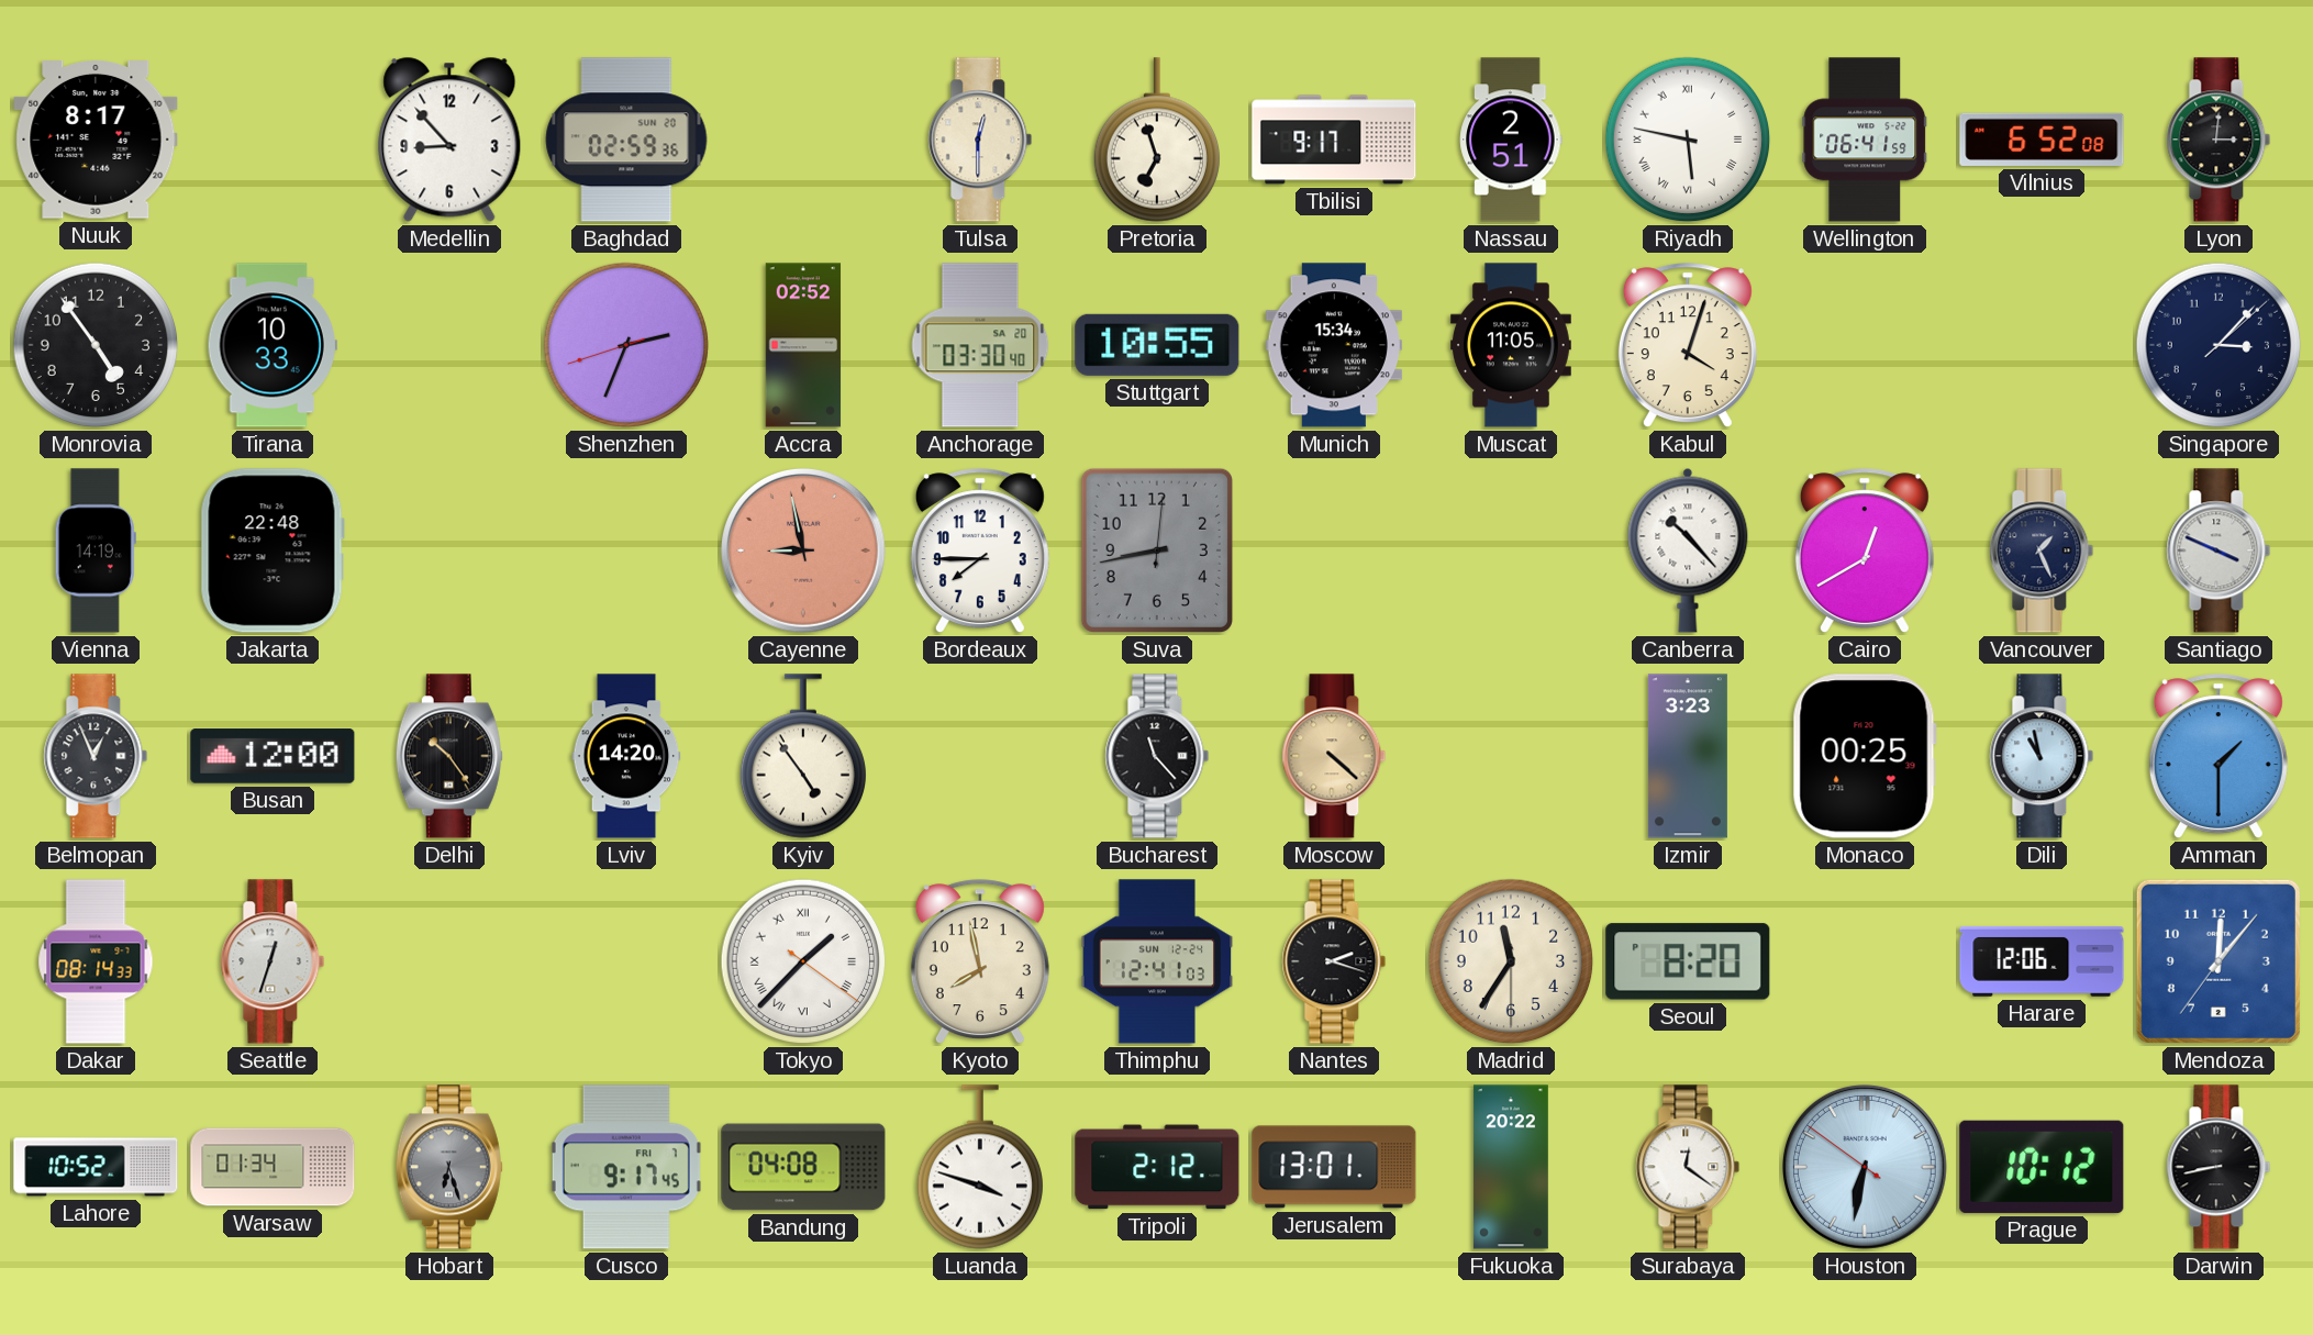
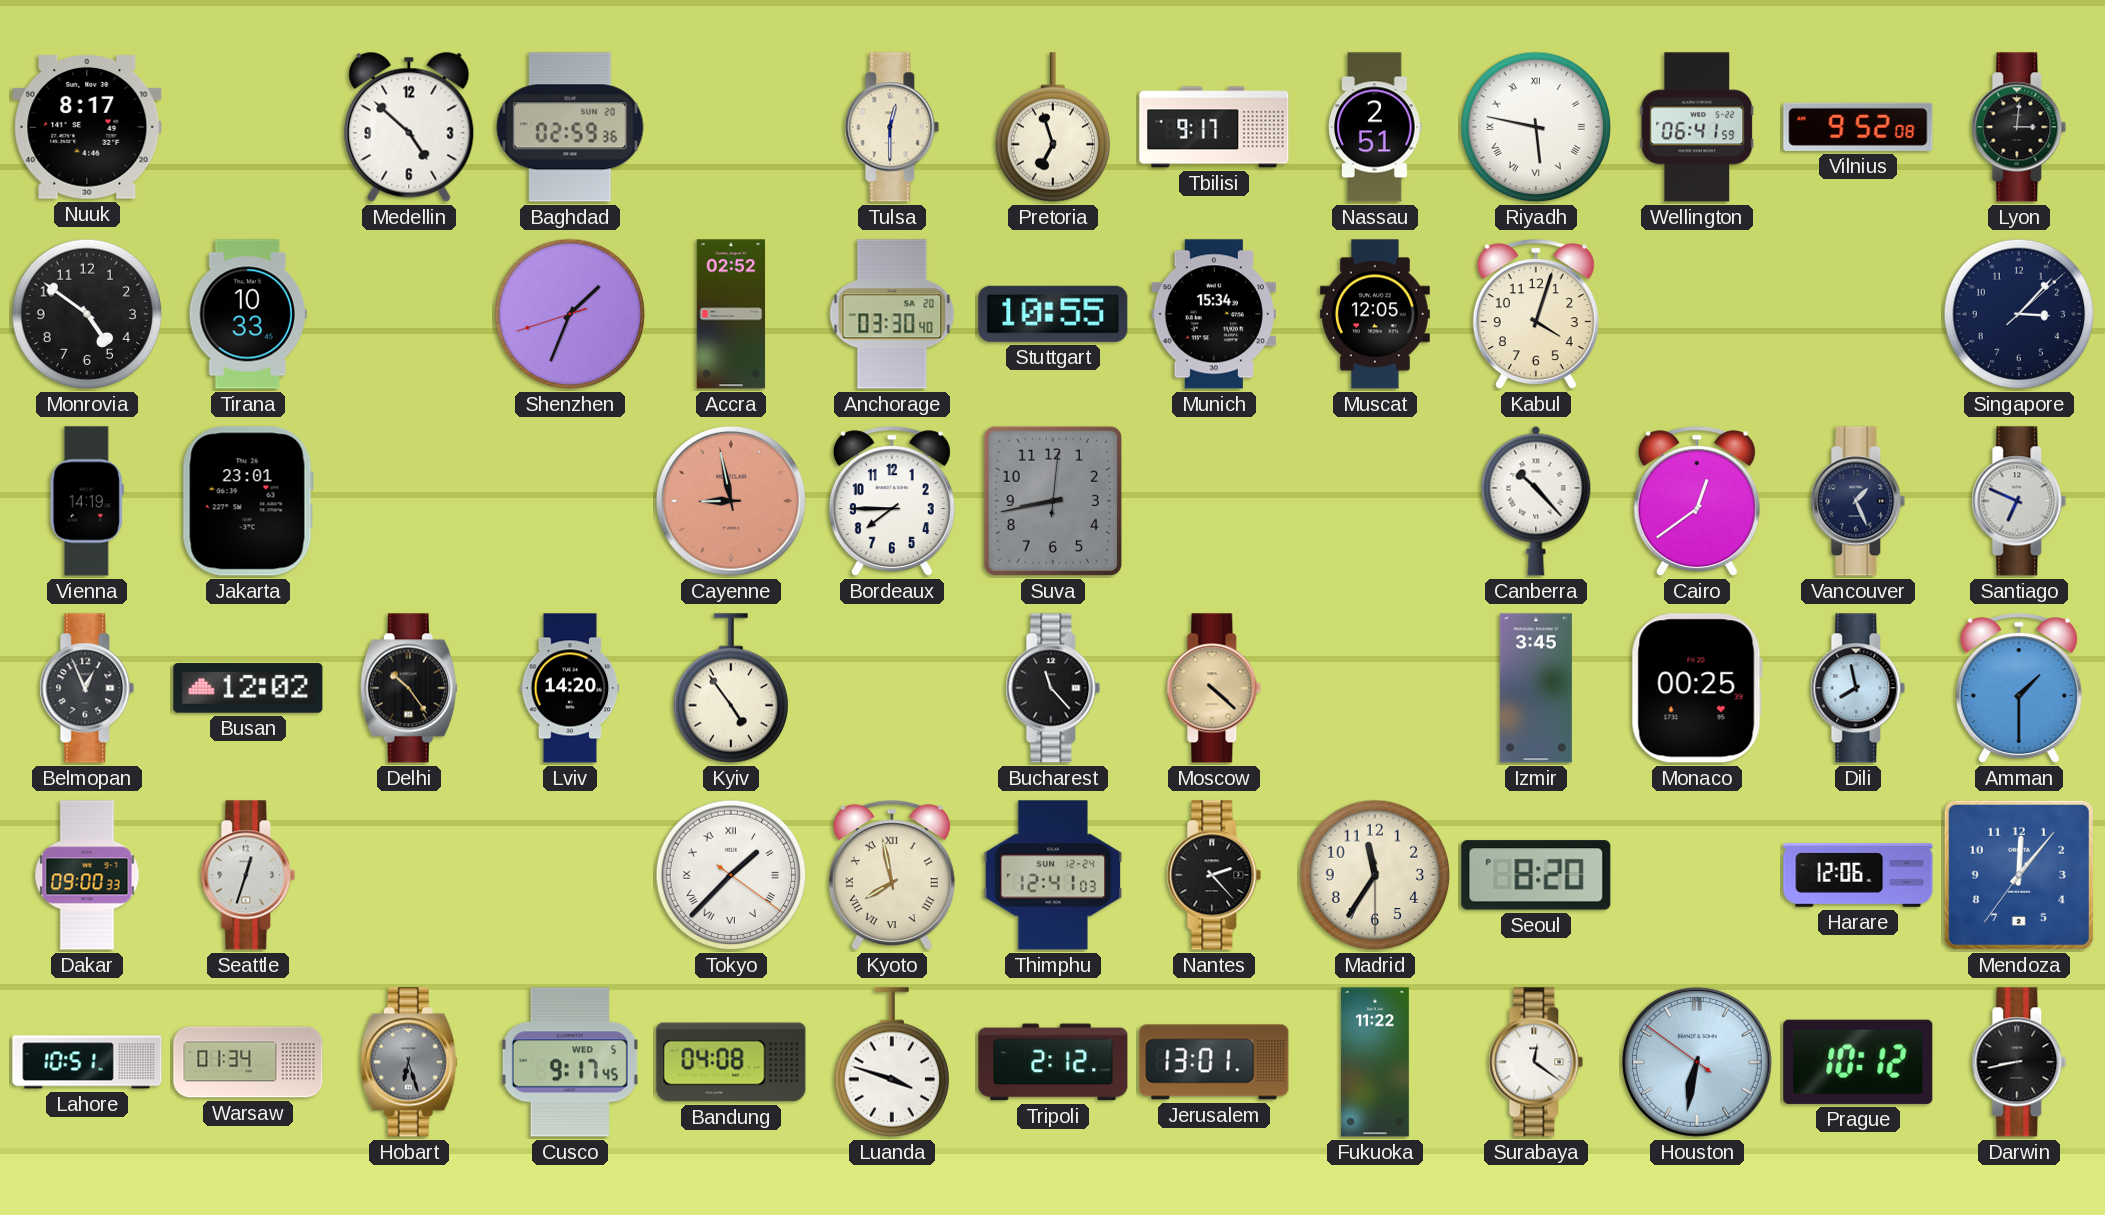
Medellin: 8:53 -> 4:52 (409, 127)
Vilnius: 6:52 -> 9:52 (1858, 127)
Monrovia: 4:54 -> 4:51 (87, 314)
Shenzhen: 2:33 -> 1:33 (570, 314)
Muscat: 11:05 -> 12:05 (1375, 314)
Jakarta: 22:48 -> 23:01 (248, 501)
Cairo: 12:40 -> 12:39 (1697, 502)
Santiago: 3:49 -> 6:49 (2019, 501)
Busan: 12:00 -> 12:02 (248, 688)
Izmir: 3:23 -> 3:45 (1536, 688)
Dili: 10:58 -> 7:58 (1858, 688)
Dakar: 08:14 -> 09:00 (87, 875)
Kyoto numerals: Arabic -> Roman (892, 876)
Nantes: 2:18 -> 2:23 (1214, 875)
Lahore: 10:52 -> 10:51 (87, 1062)
Cusco date: FRI 7 -> WED 5 (570, 1062)
Fukuoka: 20:22 -> 11:22 (1375, 1062)
